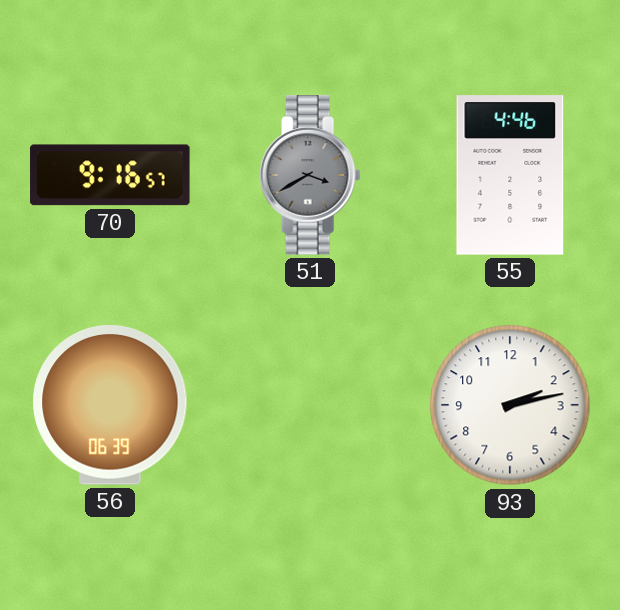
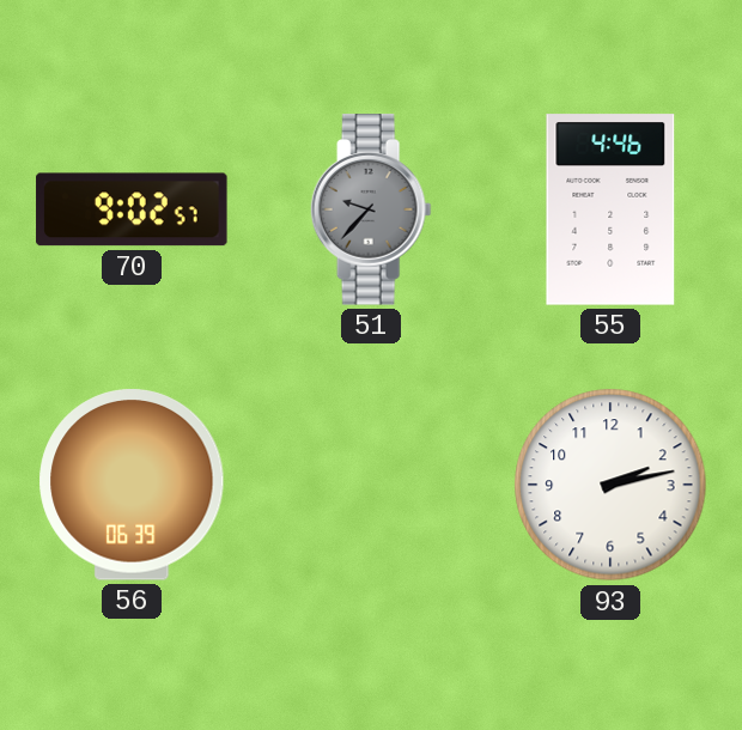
70: 9:16 -> 9:02 (132, 209)
51: 3:40 -> 9:37 (371, 209)
